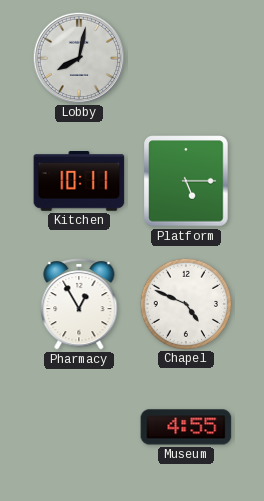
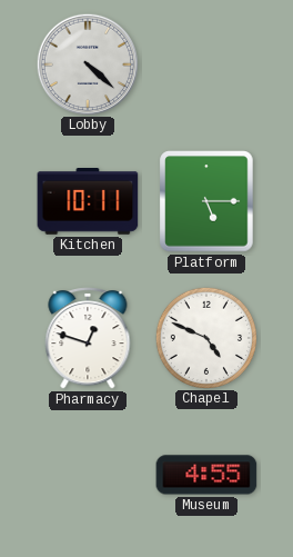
Lobby: 8:02 -> 4:22 (87, 63)
Pharmacy: 12:55 -> 12:48 (88, 338)
